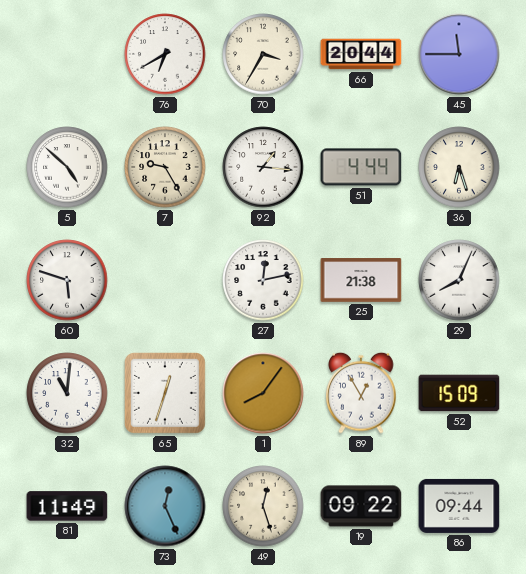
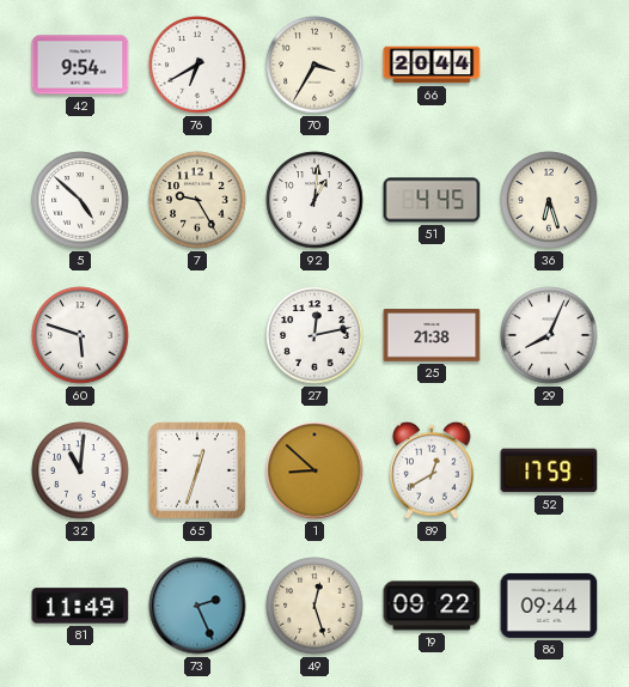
42: none -> 9:54 (80, 65)
45: 11:45 -> none (459, 54)
92: 1:16 -> 1:01 (314, 200)
51: 4:44 -> 4:45 (432, 200)
1: 8:06 -> 8:52 (314, 470)
89: 12:55 -> 12:40 (432, 470)
52: 15:09 -> 17:59 (549, 470)
73: 12:26 -> 2:26 (197, 606)
